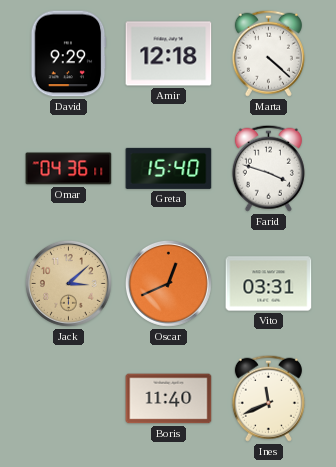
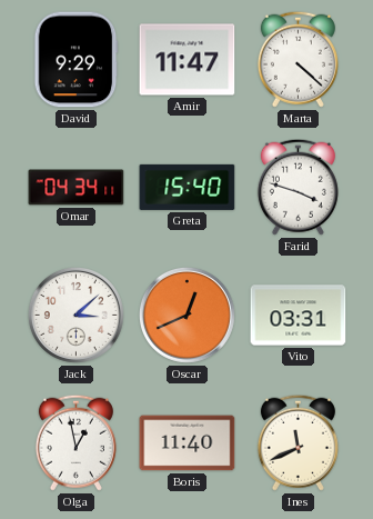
Amir: 12:18 -> 11:47 (188, 60)
Omar: 04:36 -> 04:34 (77, 188)
Jack dial: champagne -> white (75, 315)
Olga: none -> 12:58 (75, 442)
